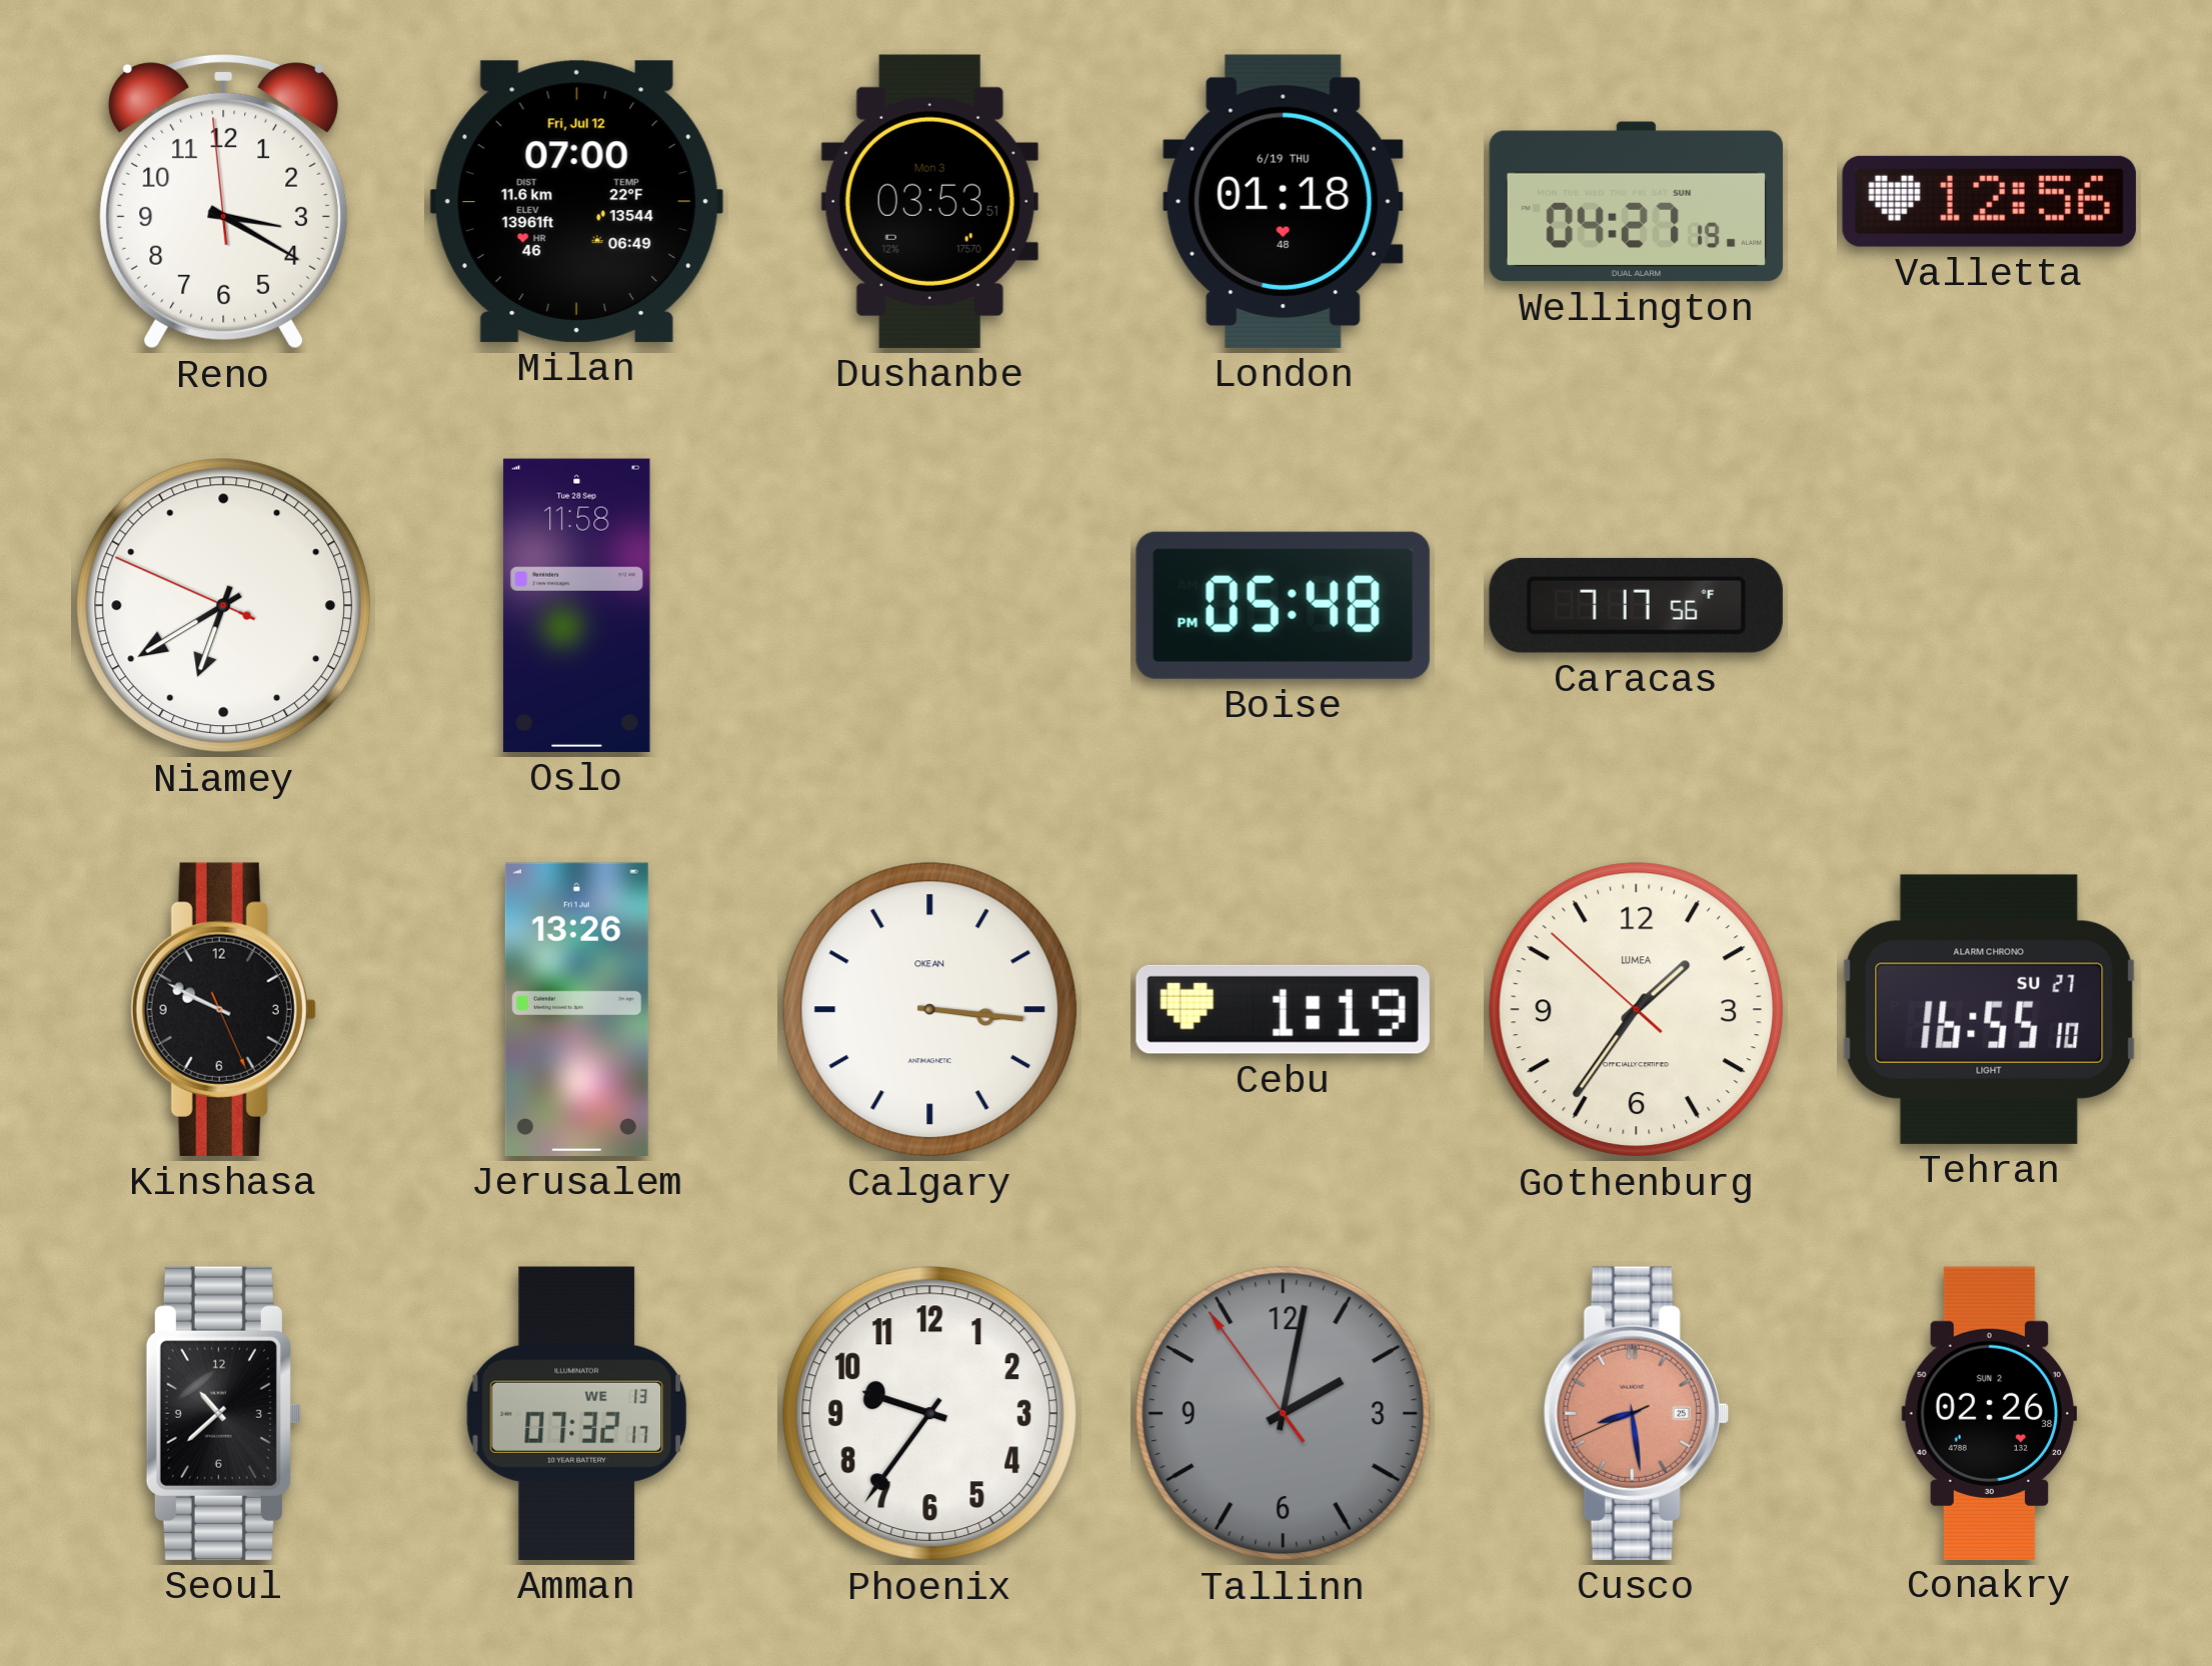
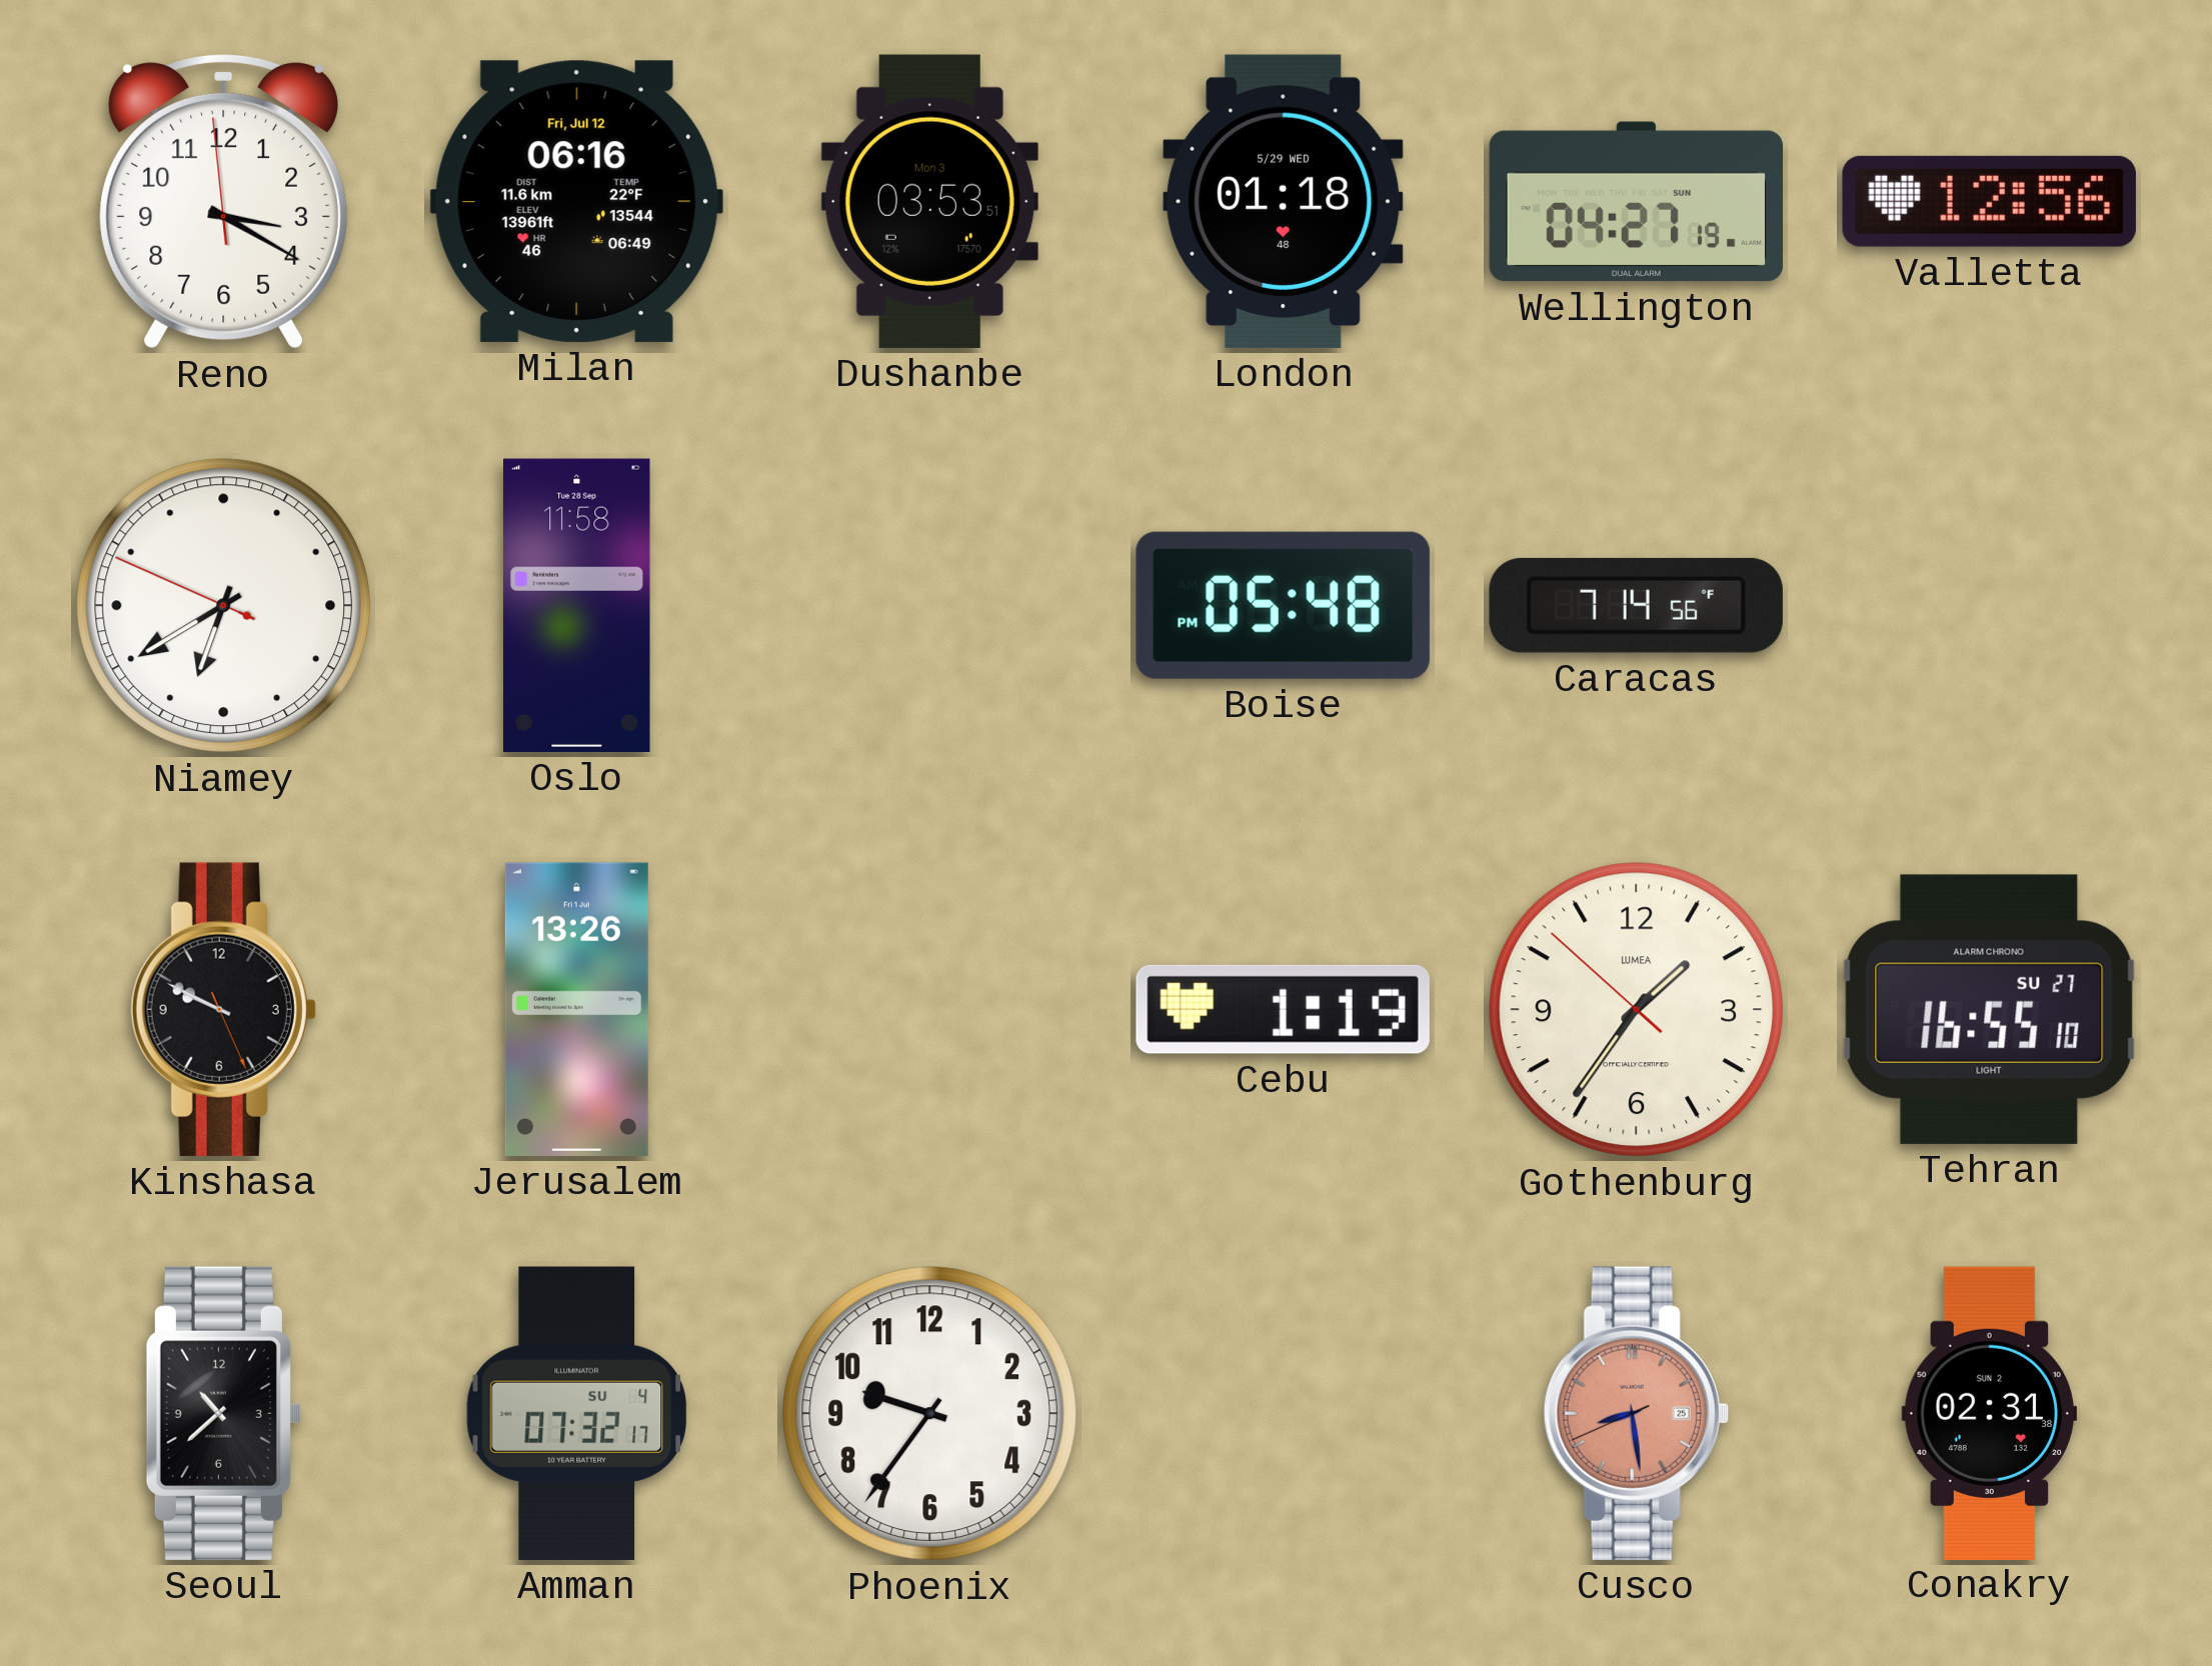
Milan: 07:00 -> 06:16 (576, 201)
London date: 6/19 THU -> 5/29 WED (1284, 201)
Caracas: 7:17 -> 7:14 (1636, 605)
Calgary: 3:16 -> none (930, 1010)
Amman date: WE 13 -> SU 4 (576, 1413)
Tallinn: 2:01 -> none (1284, 1414)
Conakry: 02:26 -> 02:31 (1989, 1413)
